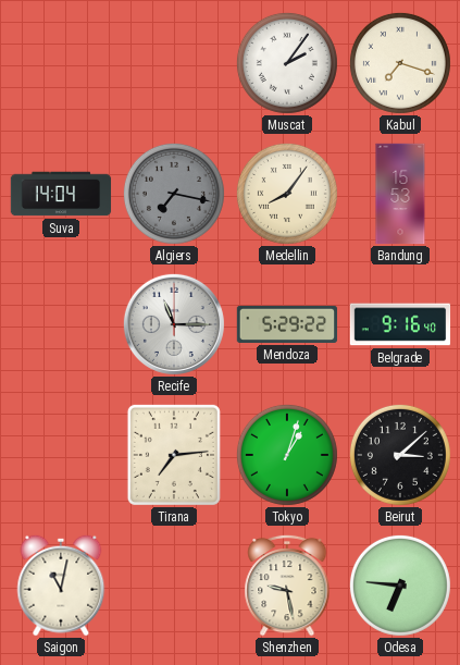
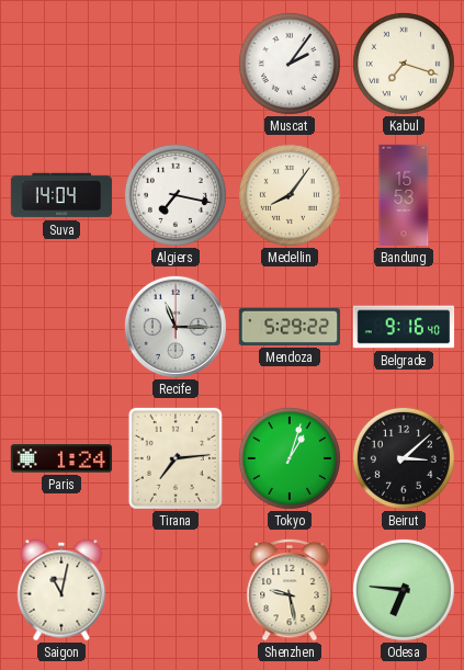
Algiers dial: grey -> white (176, 195)
Paris: none -> 1:24 (61, 458)
